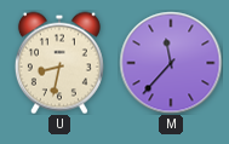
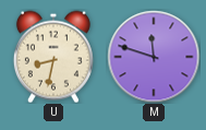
M: 11:37 -> 11:48 (154, 57)
